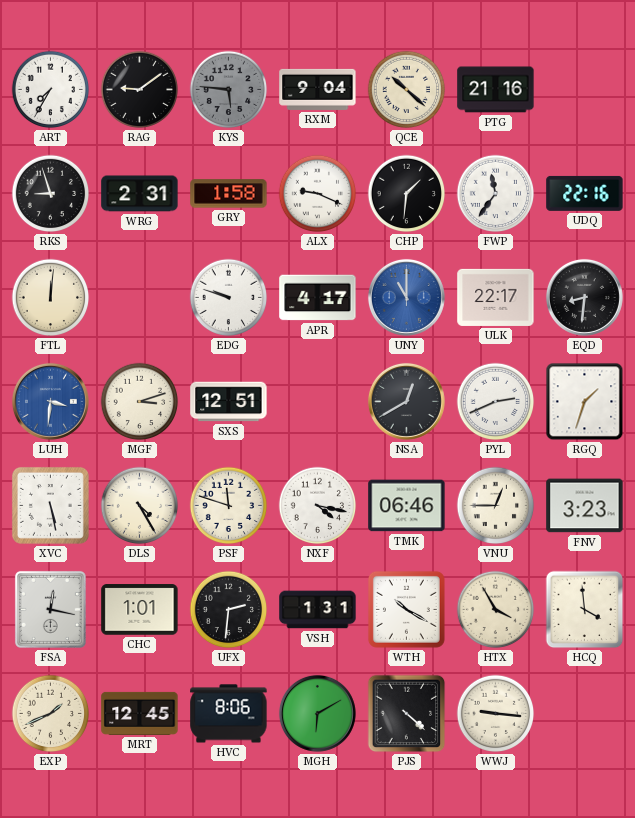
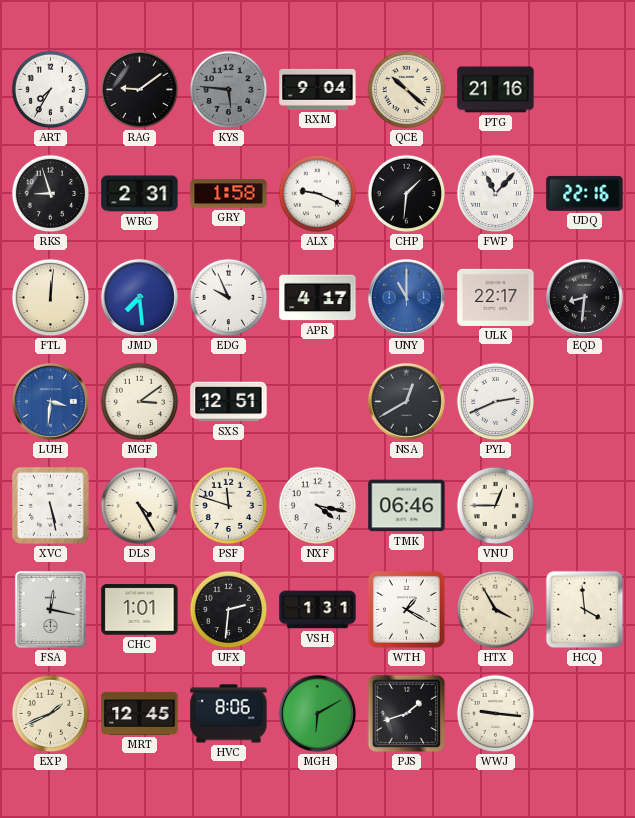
FWP: 11:36 -> 11:07 (496, 194)
JMD: none -> 7:29 (139, 297)
EDG: 9:48 -> 9:56 (229, 298)
MGF: 3:12 -> 3:09 (140, 402)
RGQ: 1:33 -> none (585, 402)
FNV: 3:23 -> none (585, 506)
WTH: 10:20 -> 1:20 (406, 609)
PJS: 4:22 -> 1:42 (407, 714)
